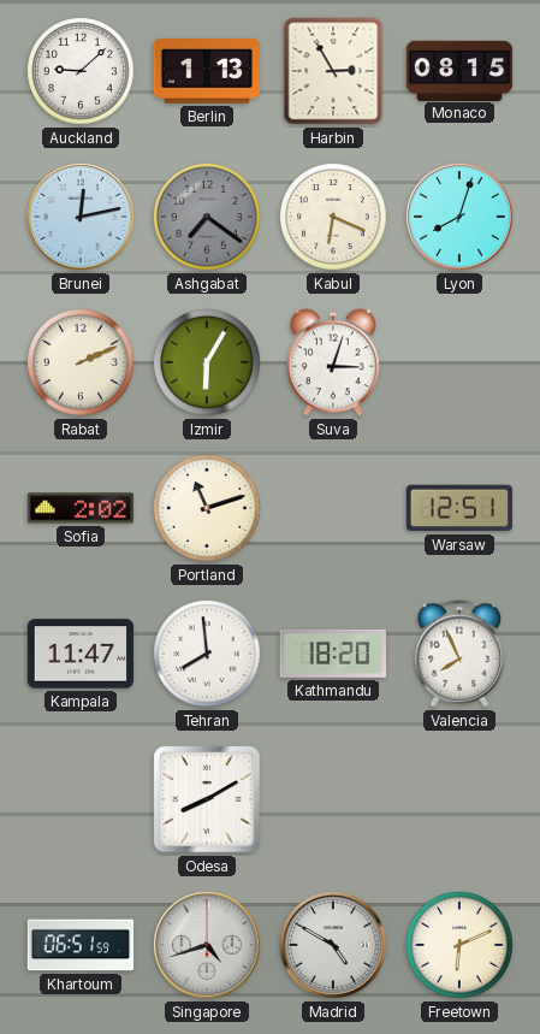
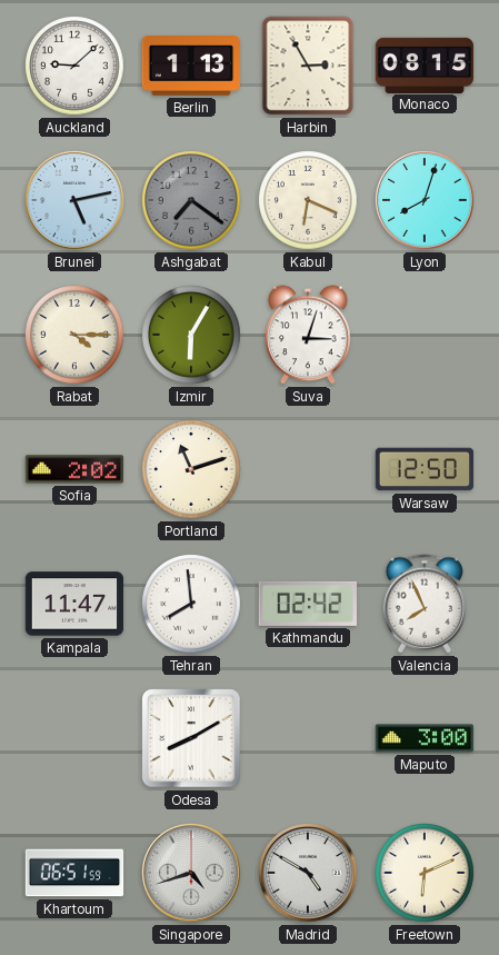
Brunei: 12:13 -> 5:13 (74, 200)
Rabat: 2:11 -> 4:15 (74, 335)
Warsaw: 12:51 -> 12:50 (425, 469)
Kathmandu: 18:20 -> 02:42 (307, 604)
Maputo: none -> 3:00 (425, 738)
